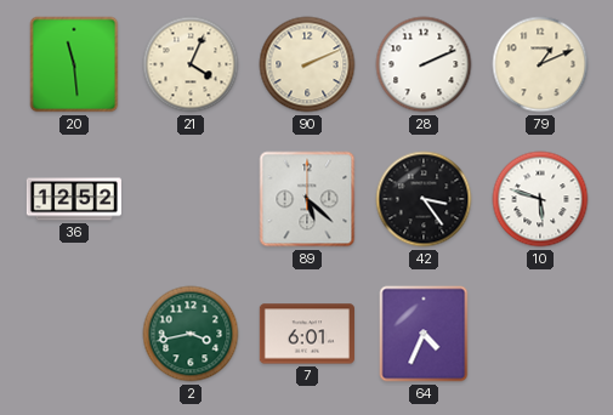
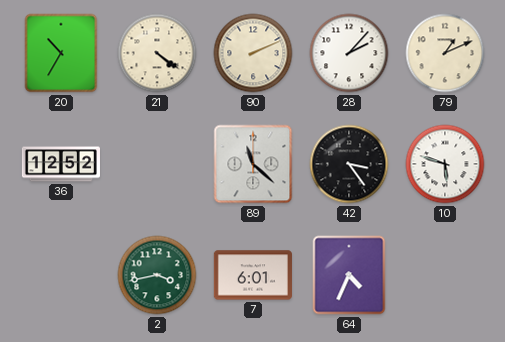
20: 11:29 -> 10:35 (61, 53)
21: 4:04 -> 4:21 (157, 53)
28: 2:11 -> 2:07 (349, 53)
89: 5:22 -> 11:22 (253, 164)
